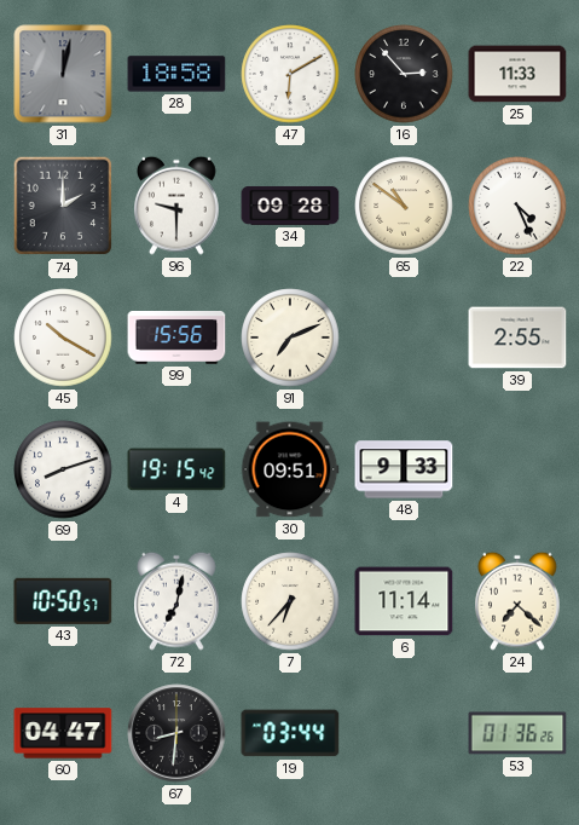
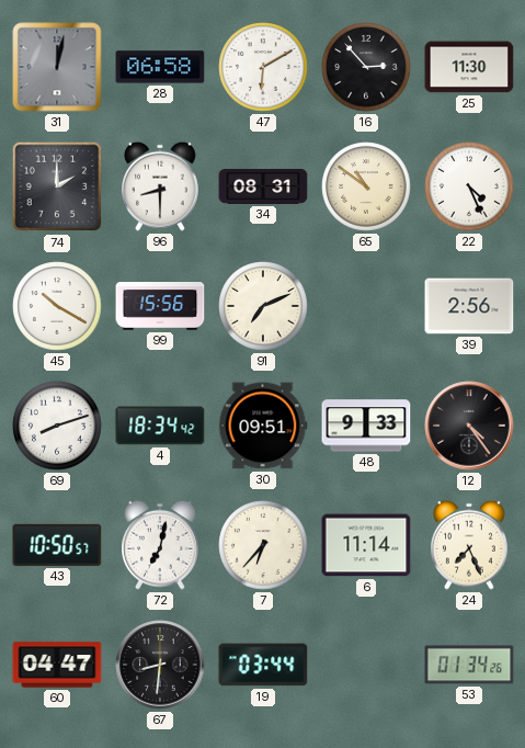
28: 18:58 -> 06:58 (160, 67)
25: 11:33 -> 11:30 (469, 67)
96: 9:30 -> 8:30 (161, 186)
34: 09:28 -> 08:31 (263, 186)
39: 2:55 -> 2:56 (469, 306)
4: 19:15 -> 18:34 (160, 426)
12: none -> 4:24 (469, 426)
24: 7:22 -> 7:26 (470, 545)
53: 01:36 -> 01:34 (469, 665)
